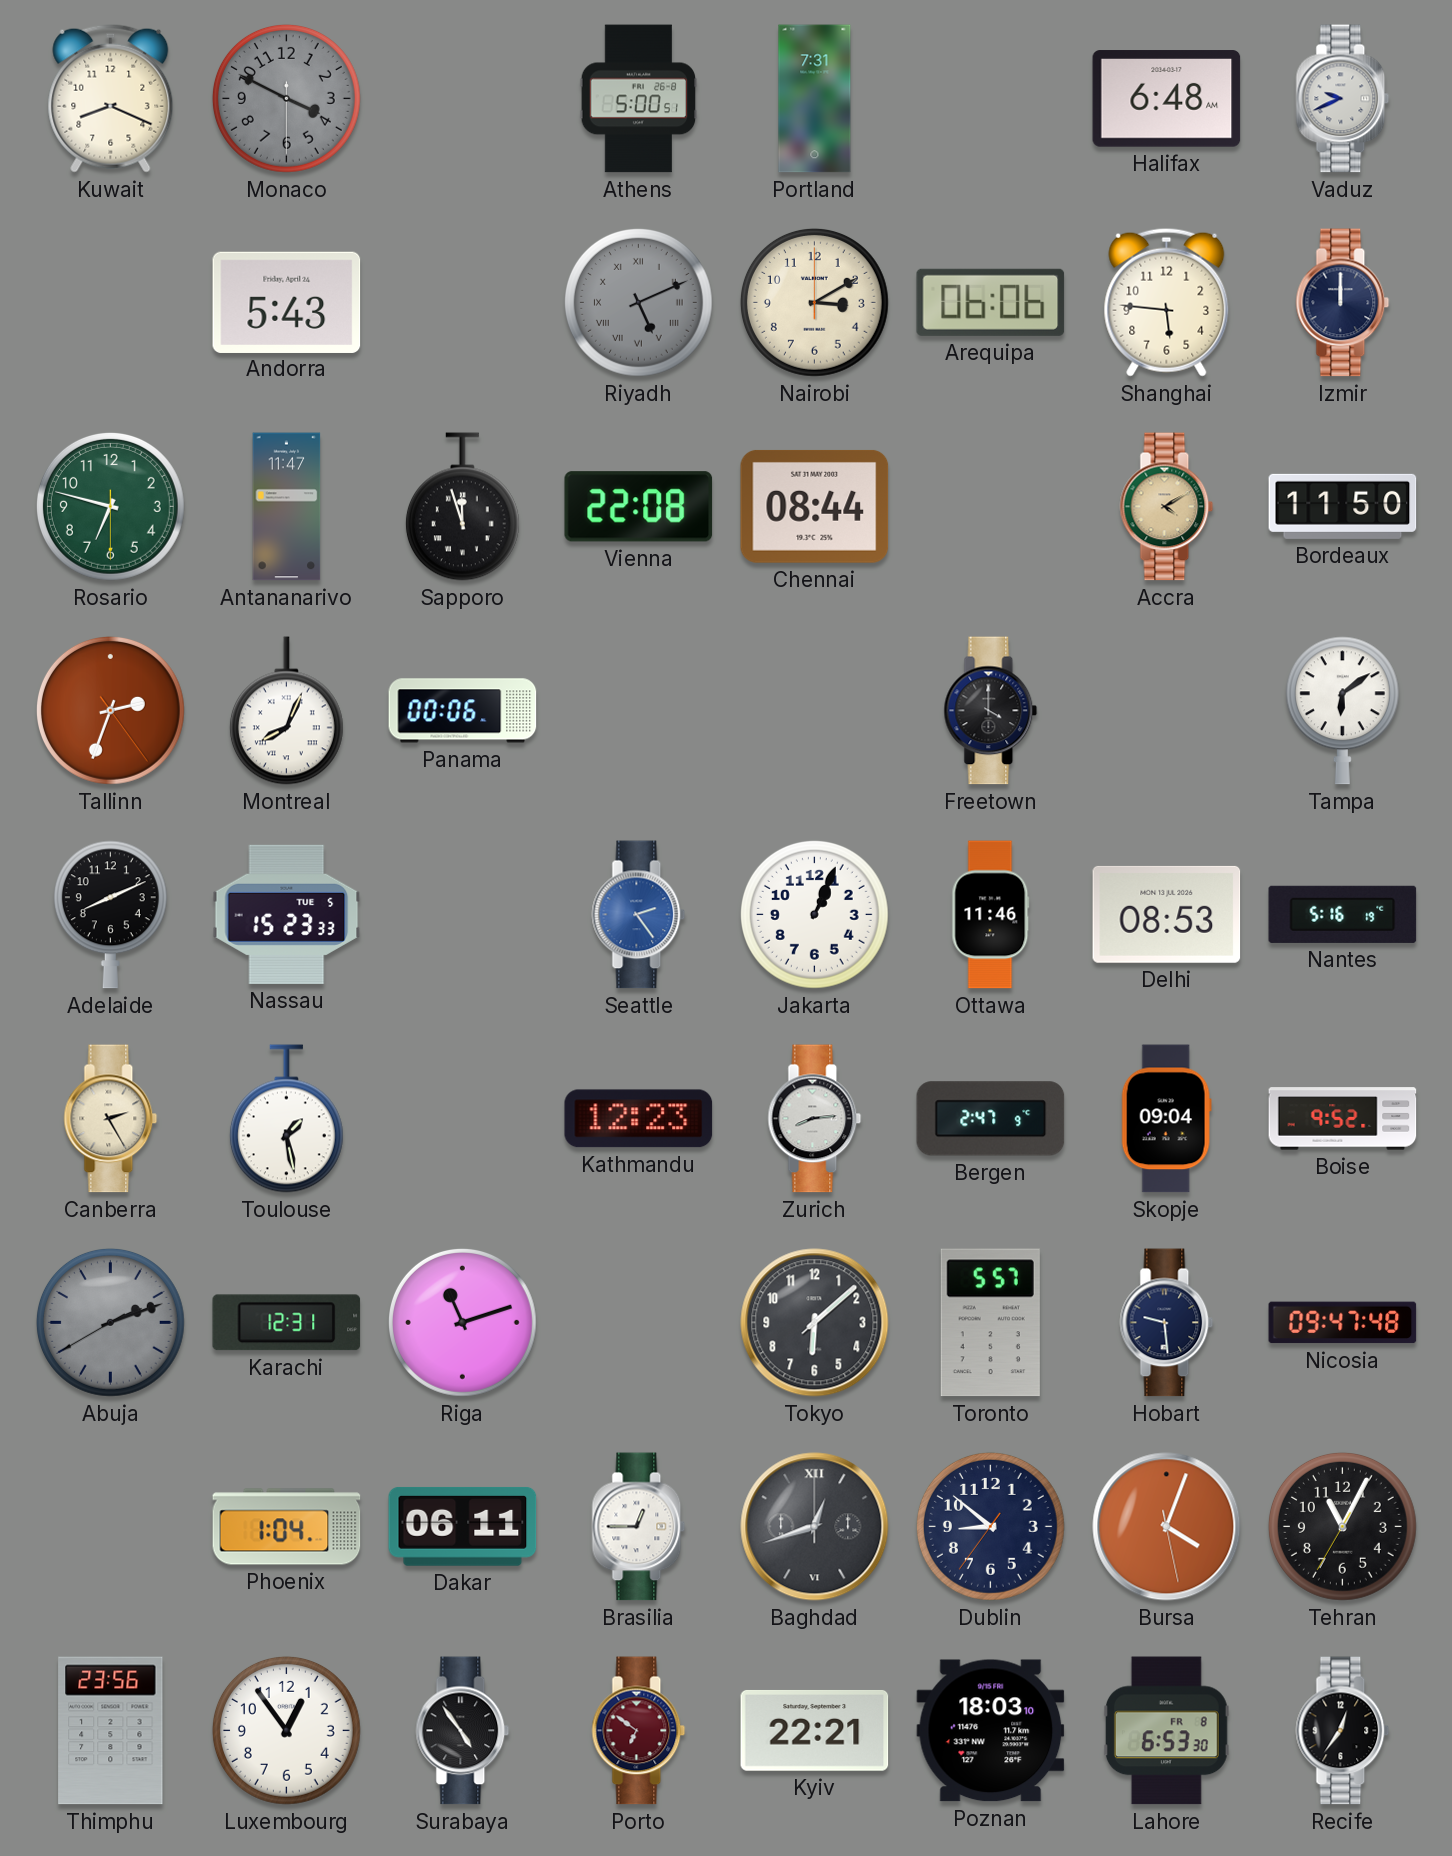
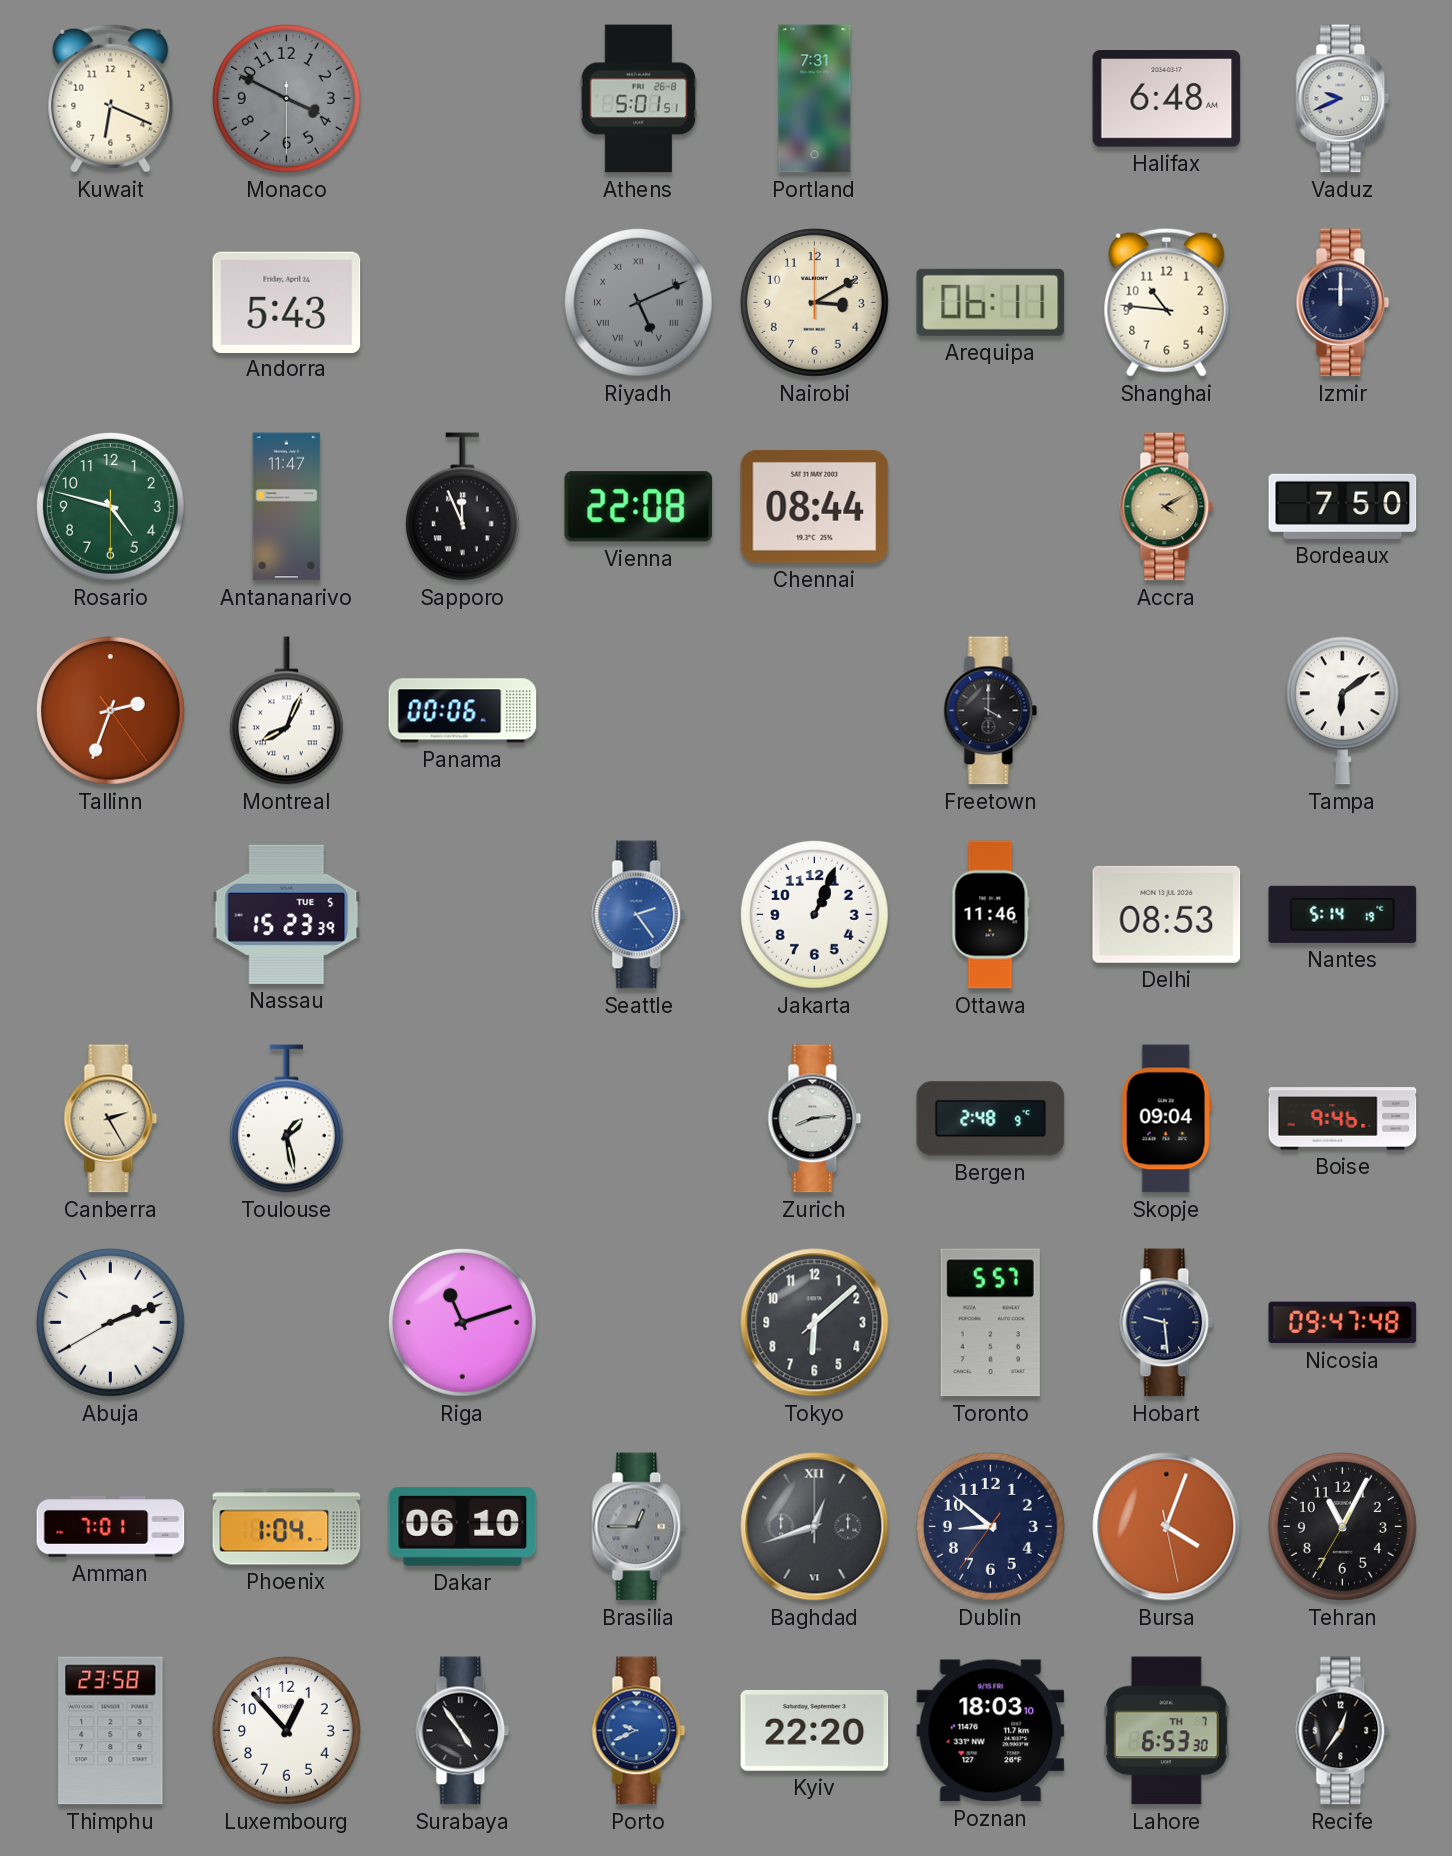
Kuwait: 8:19 -> 6:19 (111, 98)
Athens: 5:00 -> 5:01 (639, 99)
Arequipa: 06:06 -> 06:11 (991, 302)
Shanghai: 5:46 -> 10:46 (1167, 302)
Rosario: 6:47 -> 4:47 (110, 506)
Sapporo: 11:57 -> 11:56 (462, 507)
Bordeaux: 11:50 -> 7:50 (1343, 506)
Adelaide: 8:11 -> none (110, 915)
Nassau: 15:23:33 -> 15:23:39 (287, 914)
Nantes: 5:16 -> 5:14 (1343, 914)
Kathmandu: 12:23 -> none (639, 1119)
Bergen: 2:47 -> 2:48 (991, 1119)
Boise: 9:52 -> 9:46 (1343, 1119)
Abuja dial: grey -> white (110, 1322)
Karachi: 12:31 -> none (287, 1323)
Amman: none -> 7:01 (111, 1527)
Dakar: 06:11 -> 06:10 (463, 1526)
Brasilia dial: white -> grey (639, 1527)
Thimphu: 23:56 -> 23:58 (111, 1731)
Luxembourg: 12:54 -> 12:53 (286, 1730)
Porto: 6:51 -> 9:41 (639, 1731)
Porto dial: burgundy -> blue (639, 1731)
Kyiv: 22:21 -> 22:20 (815, 1730)
Lahore date: FR 8 -> TH 7 (1166, 1731)
